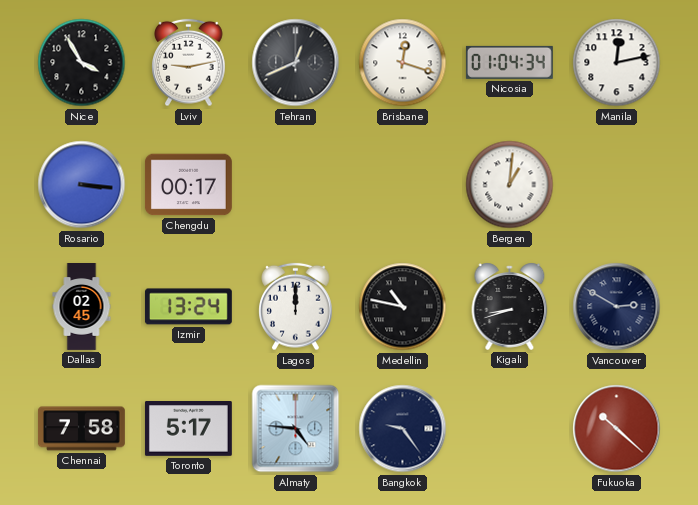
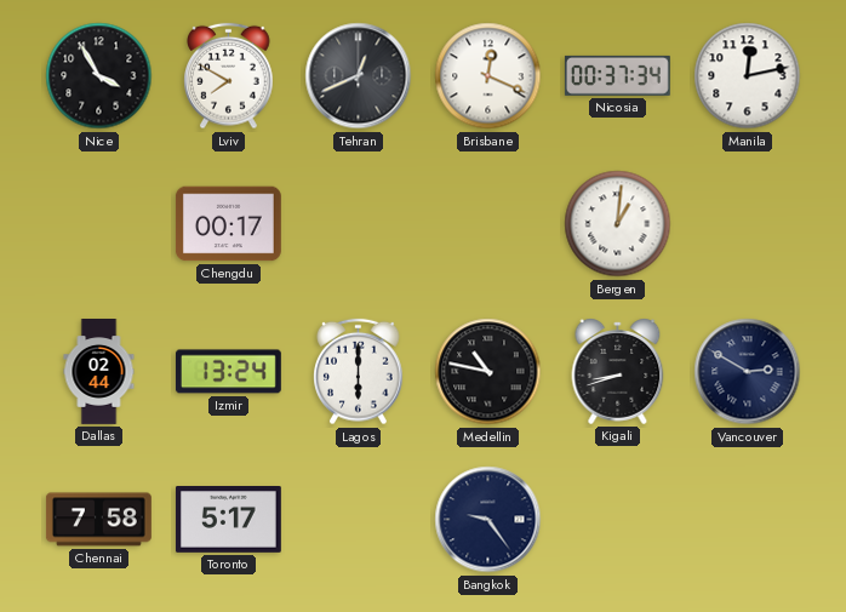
Lviv: 9:13 -> 7:50 (229, 76)
Brisbane: 12:18 -> 12:19 (488, 76)
Nicosia: 01:04 -> 00:37 (617, 75)
Rosario: 3:16 -> none (82, 185)
Dallas: 02:45 -> 02:44 (99, 372)
Lagos: 12:00 -> 6:00 (359, 372)
Almaty: 4:46 -> none (296, 429)
Fukuoka: 10:22 -> none (617, 429)
